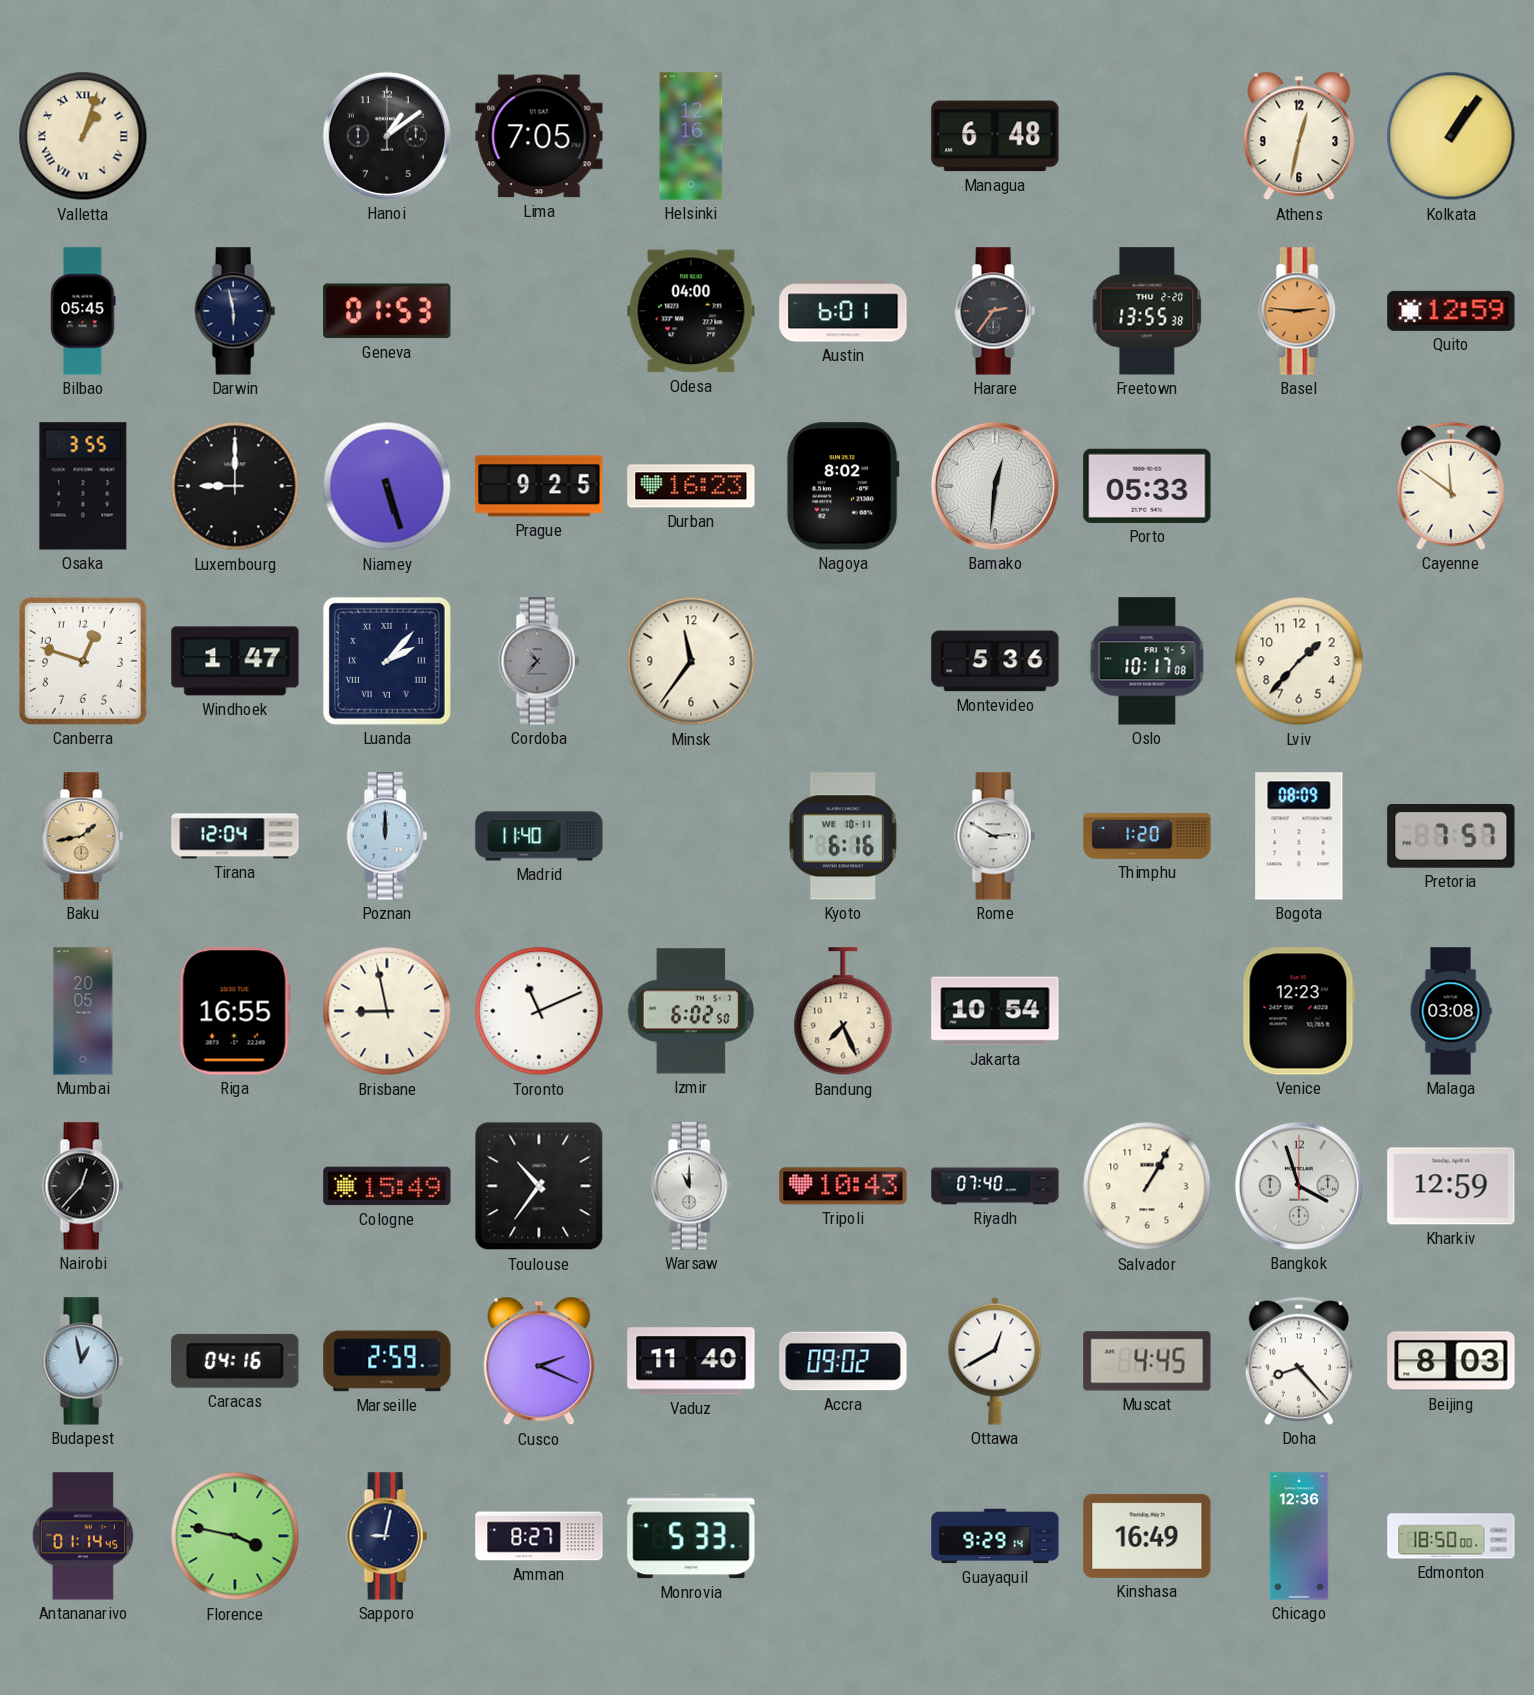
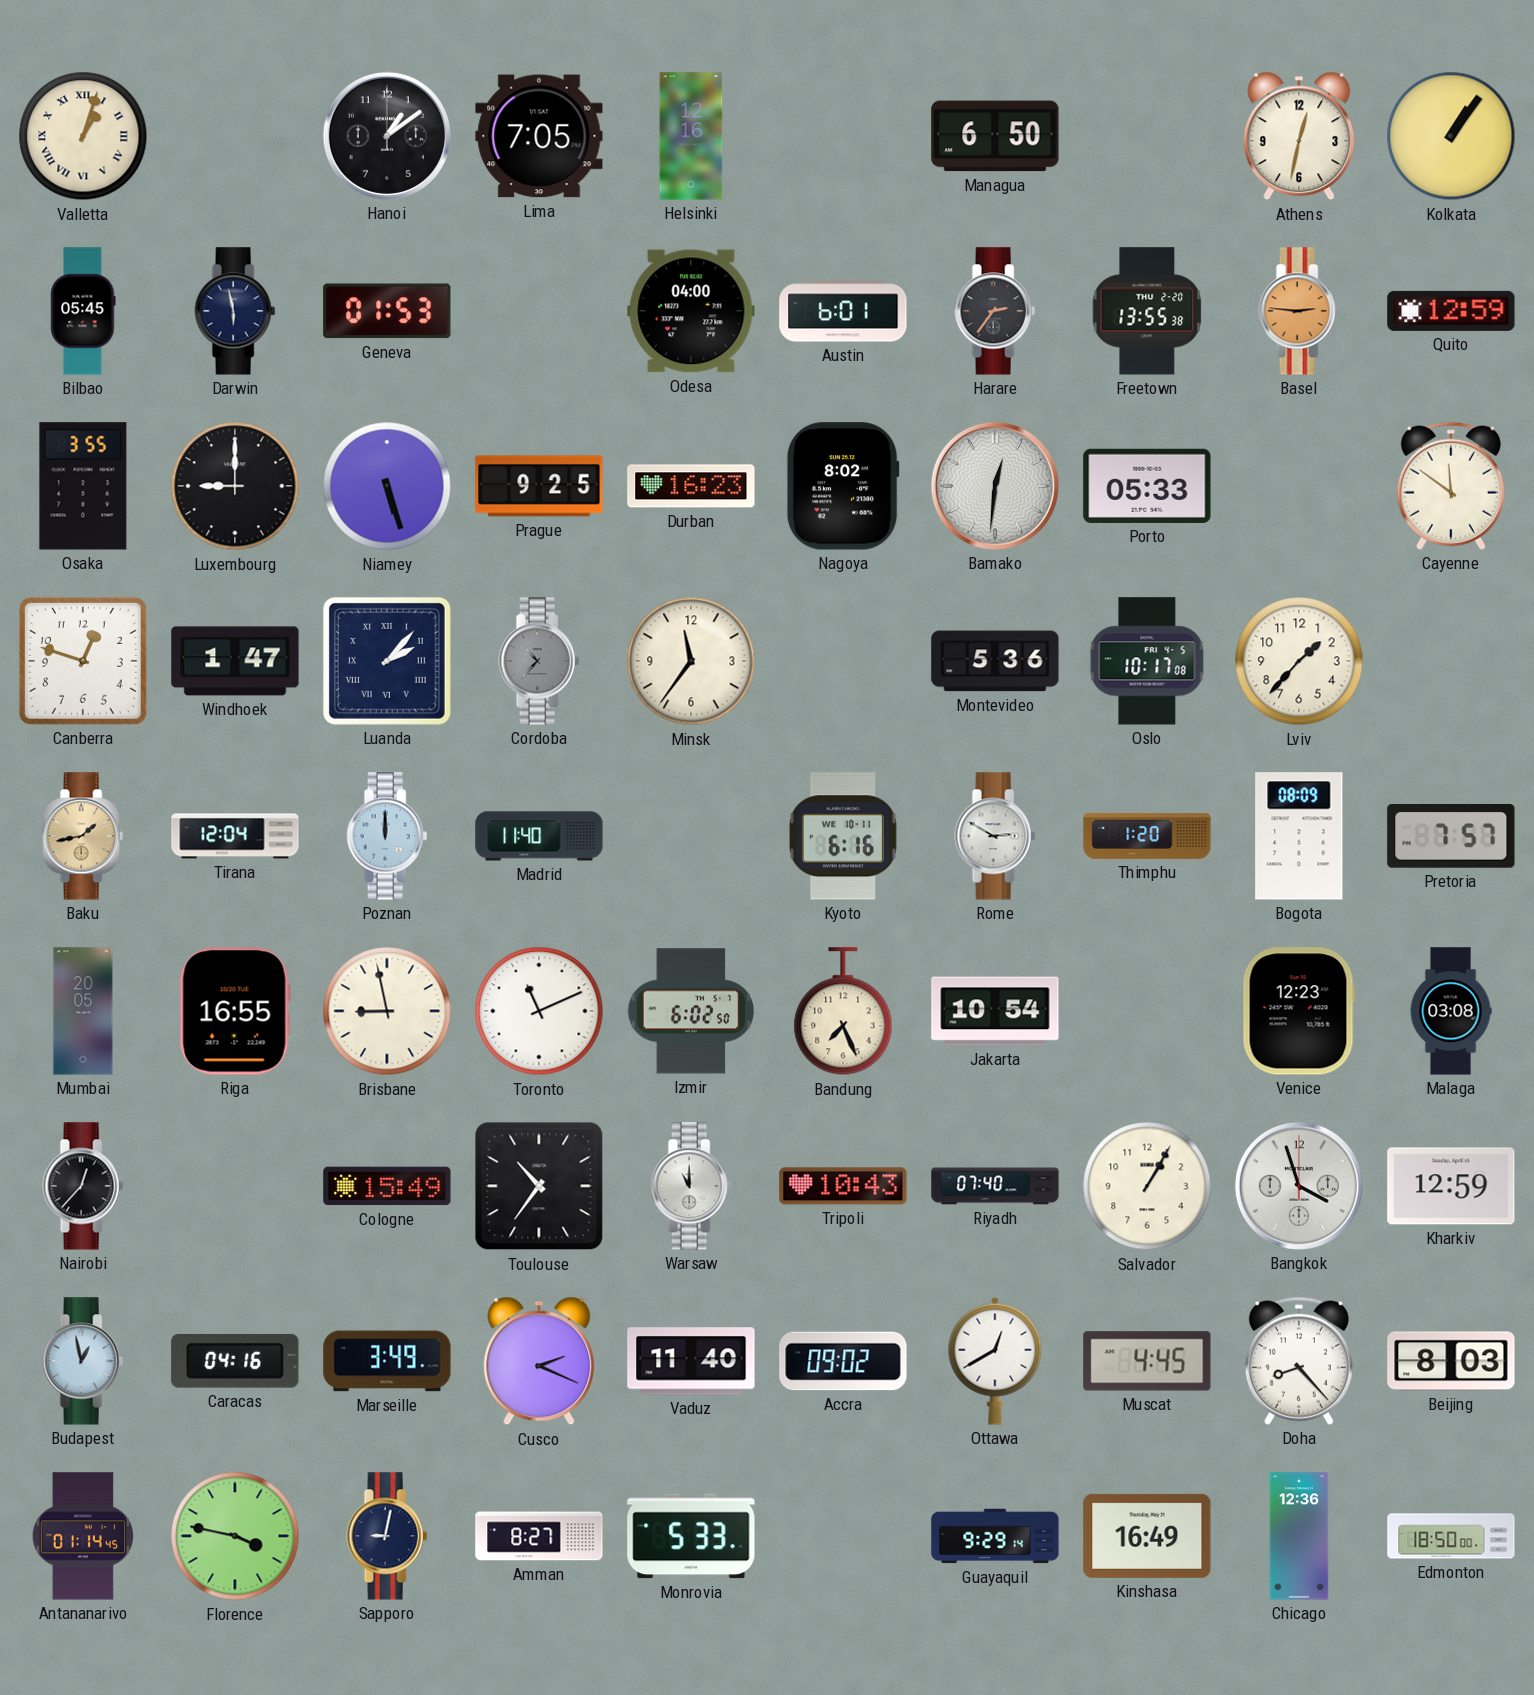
Managua: 6:48 -> 6:50 (995, 136)
Marseille: 2:59 -> 3:49 (387, 1361)
